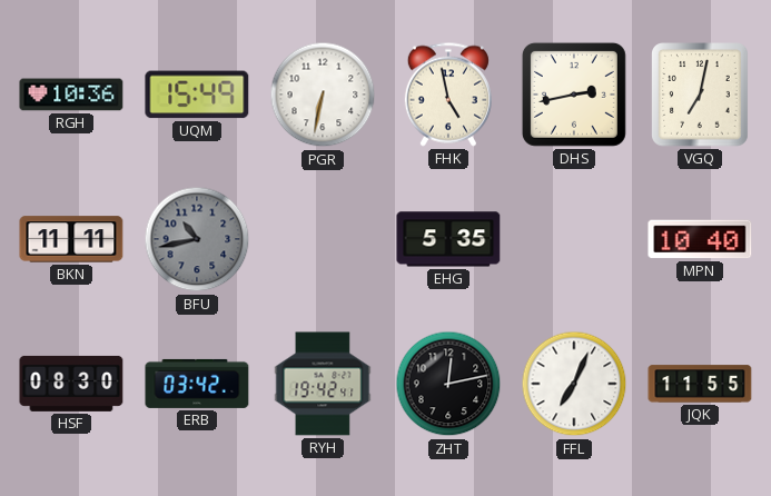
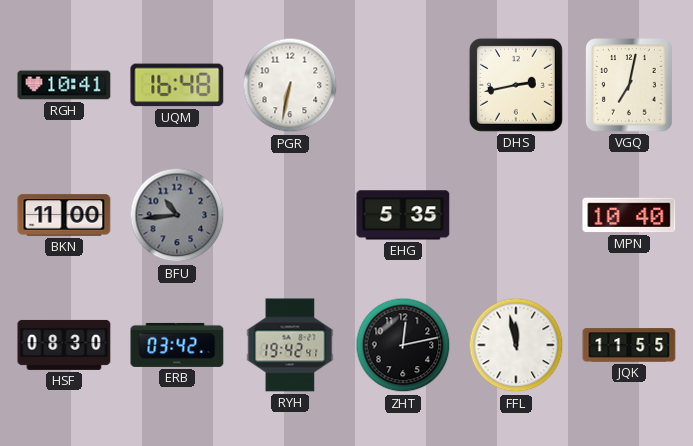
RGH: 10:36 -> 10:41 (64, 85)
UQM: 15:49 -> 16:48 (177, 85)
FHK: 4:58 -> none (448, 95)
BKN: 11:11 -> 11:00 (64, 215)
BFU: 10:43 -> 10:44 (177, 215)
FFL: 7:04 -> 11:58 (516, 345)
